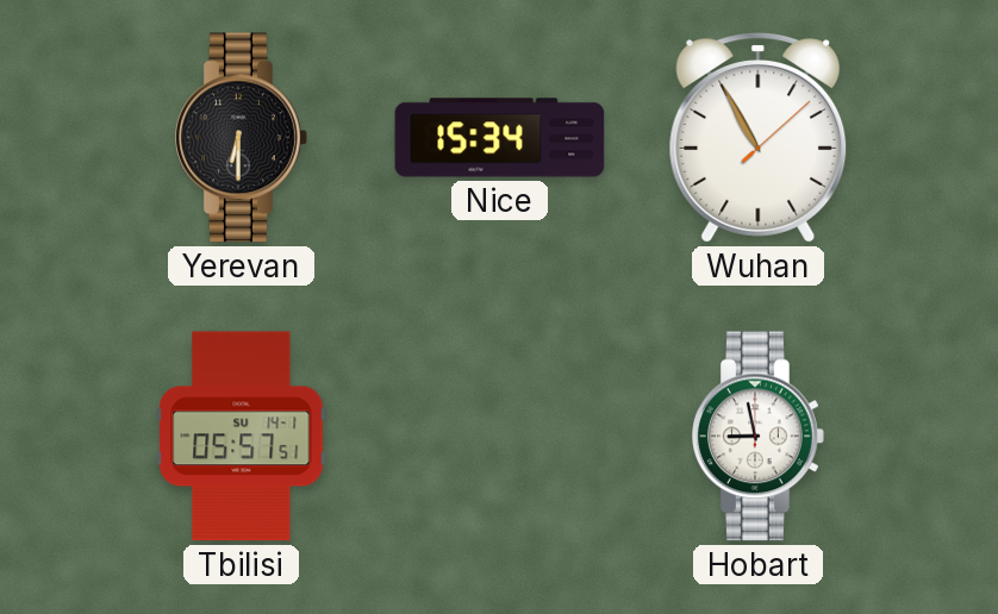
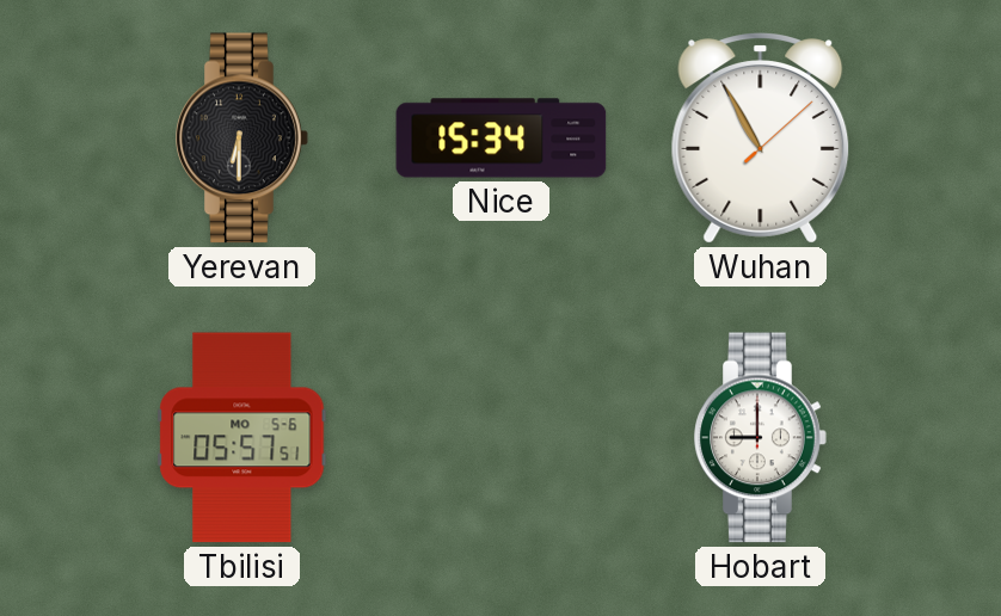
Tbilisi date: SU 14-1 -> MO 5-6 (242, 438)
Hobart: 8:58 -> 9:00 (761, 438)
